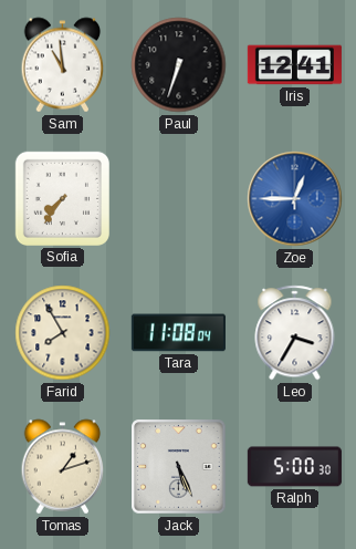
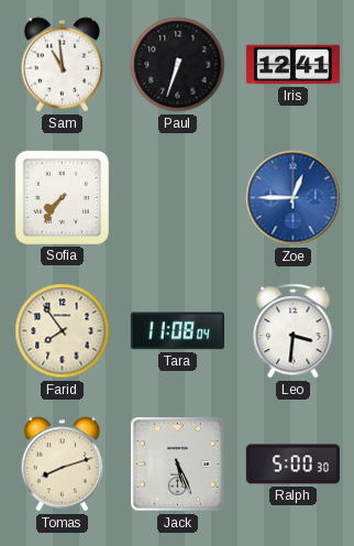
Farid: 7:55 -> 7:54 (63, 331)
Leo: 3:35 -> 3:31 (294, 331)
Tomas: 1:12 -> 8:12 (63, 465)
